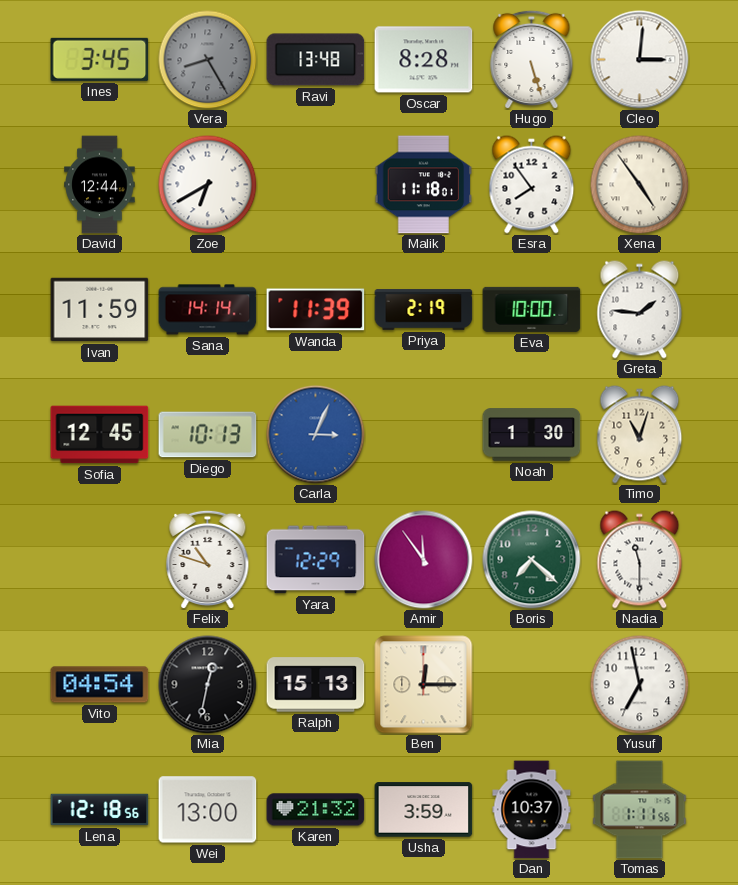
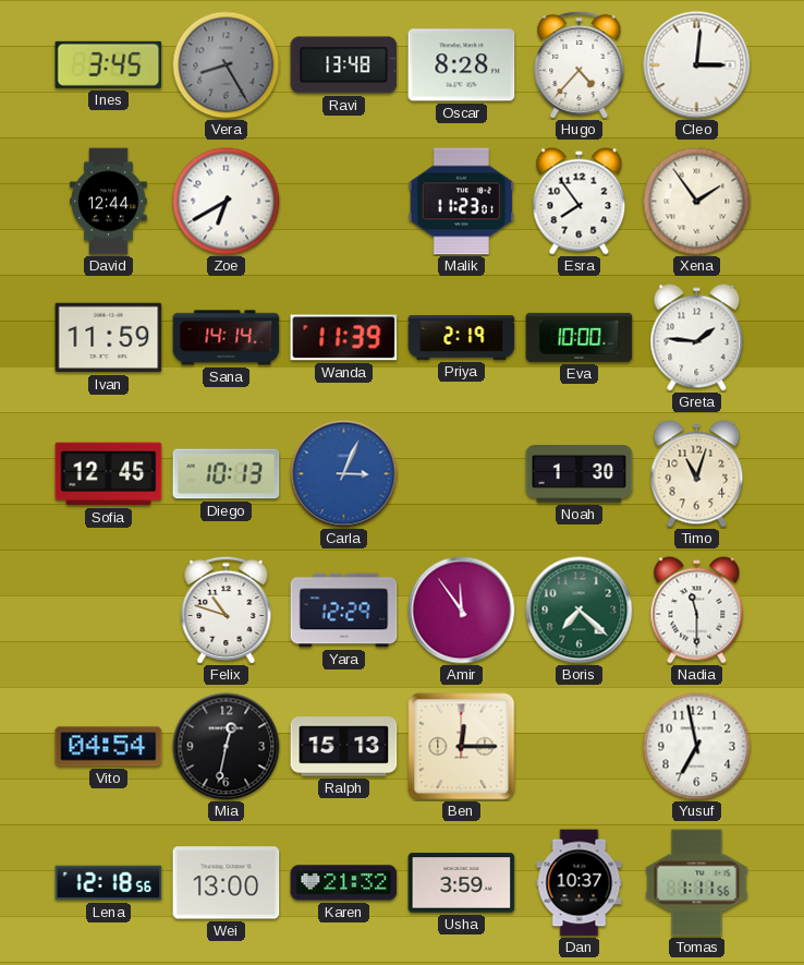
Hugo: 5:27 -> 4:37 (580, 64)
Malik: 11:18 -> 11:23 (462, 202)
Xena: 4:54 -> 1:54 (697, 202)
